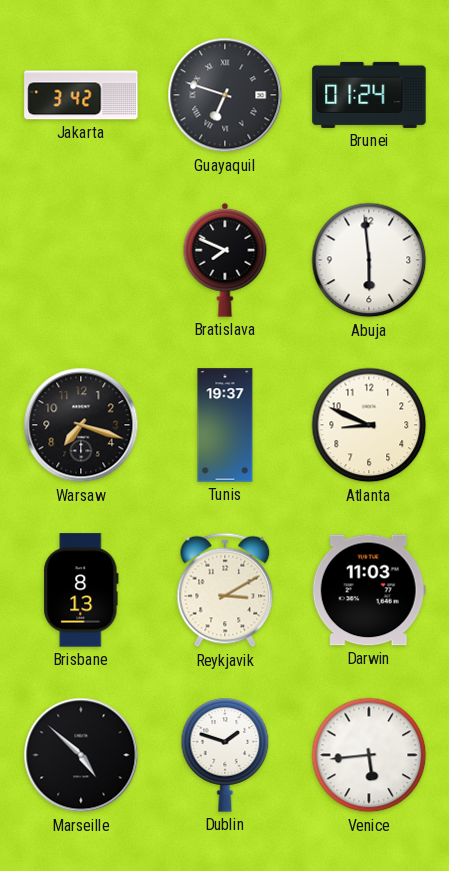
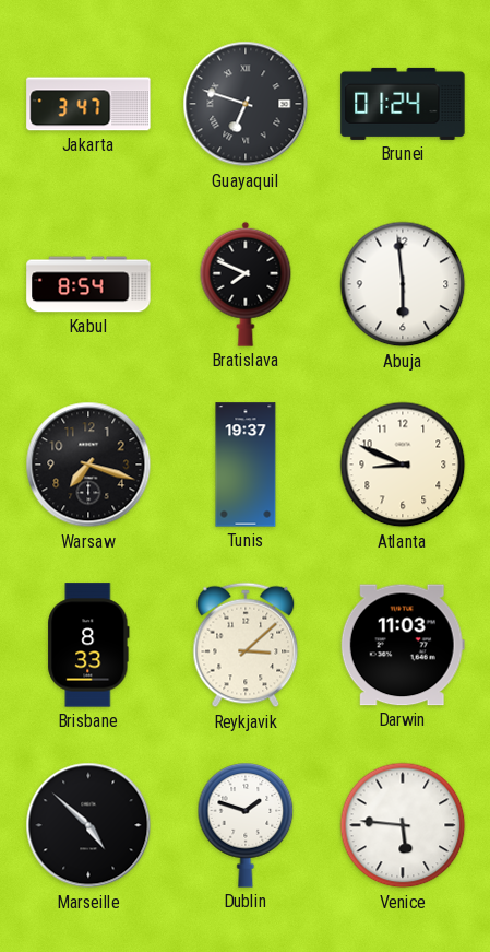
Jakarta: 3:42 -> 3:47 (88, 104)
Kabul: none -> 8:54 (88, 284)
Brisbane: 8:13 -> 8:33 (88, 645)
Reykjavik: 3:10 -> 3:08 (246, 645)
Venice: 5:44 -> 5:46 (403, 825)
